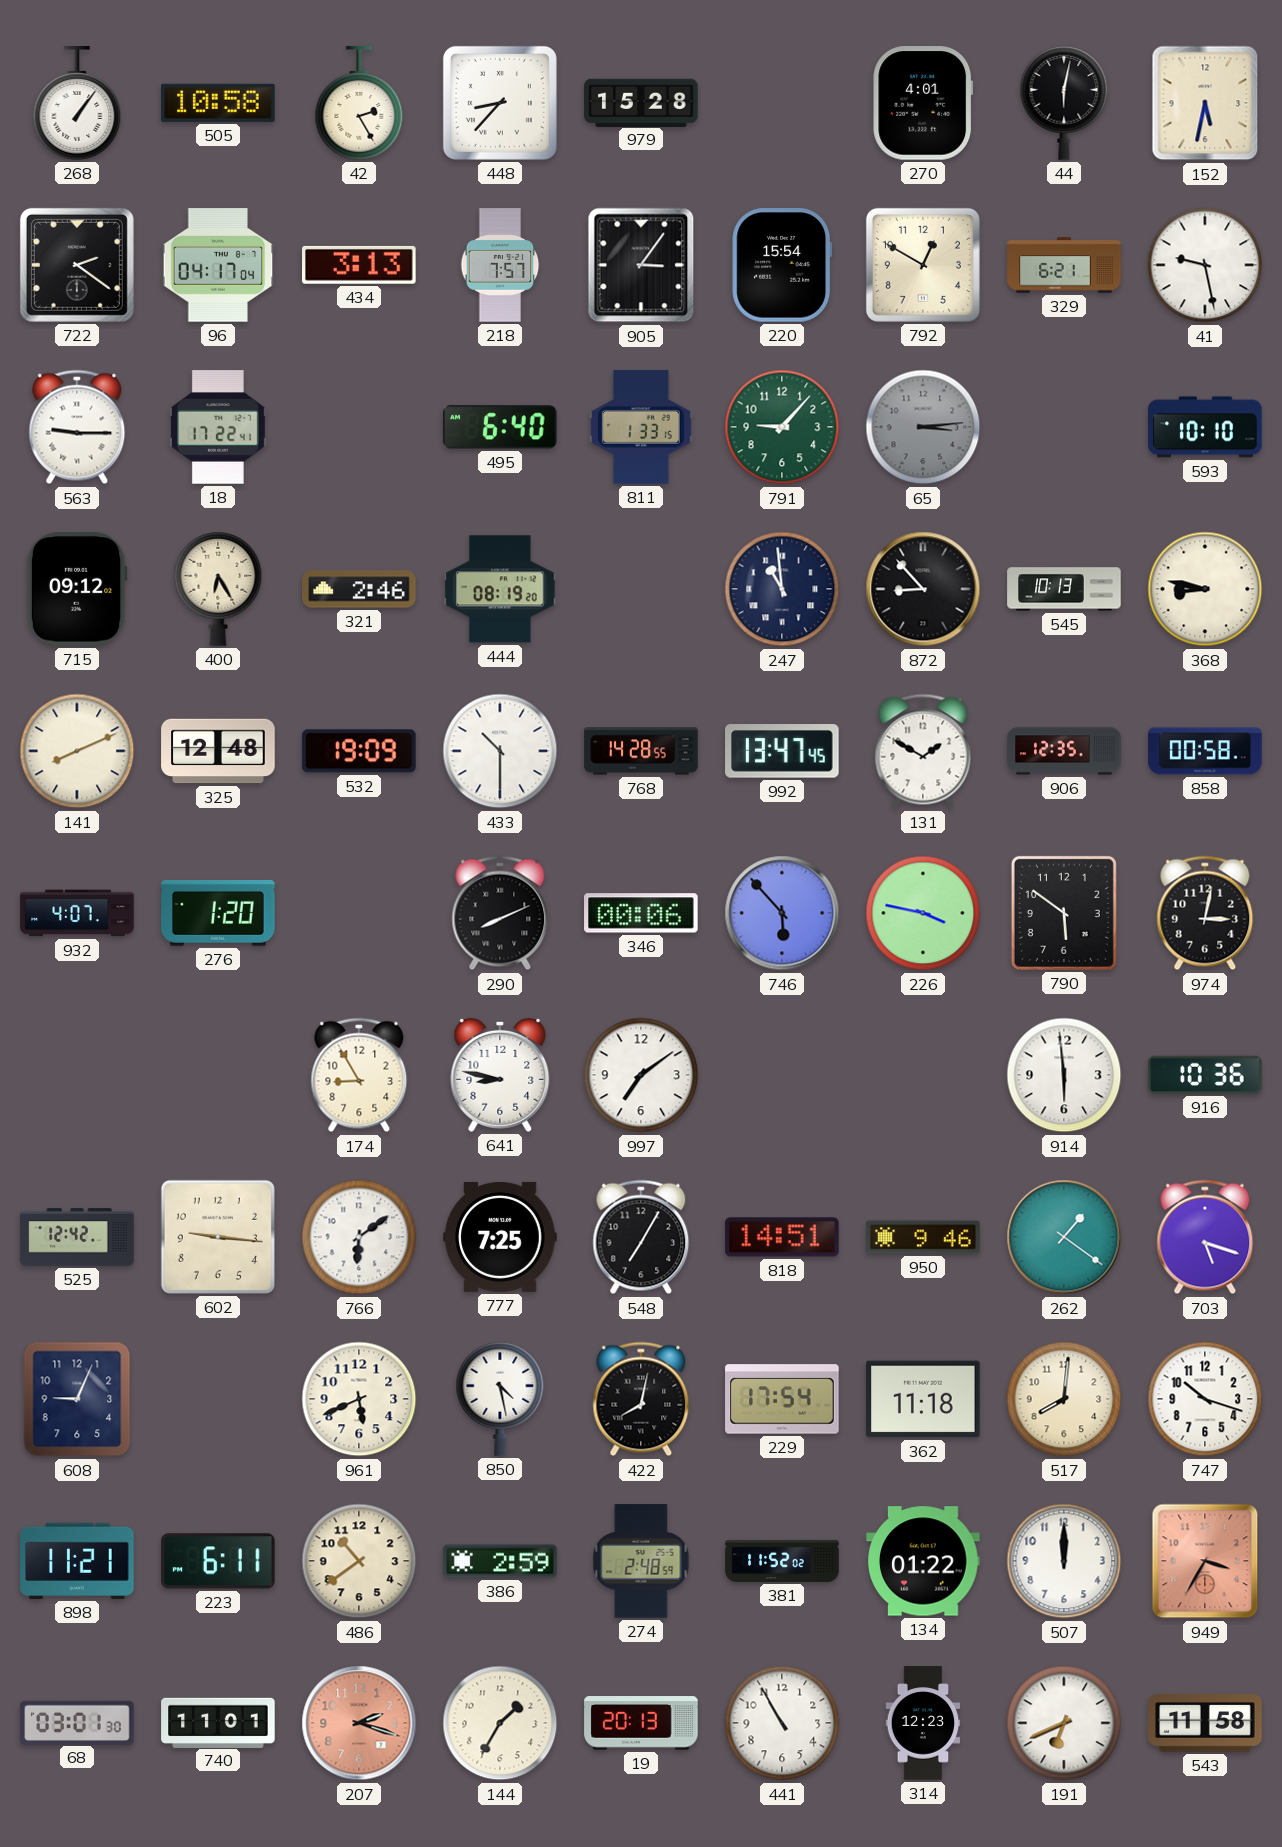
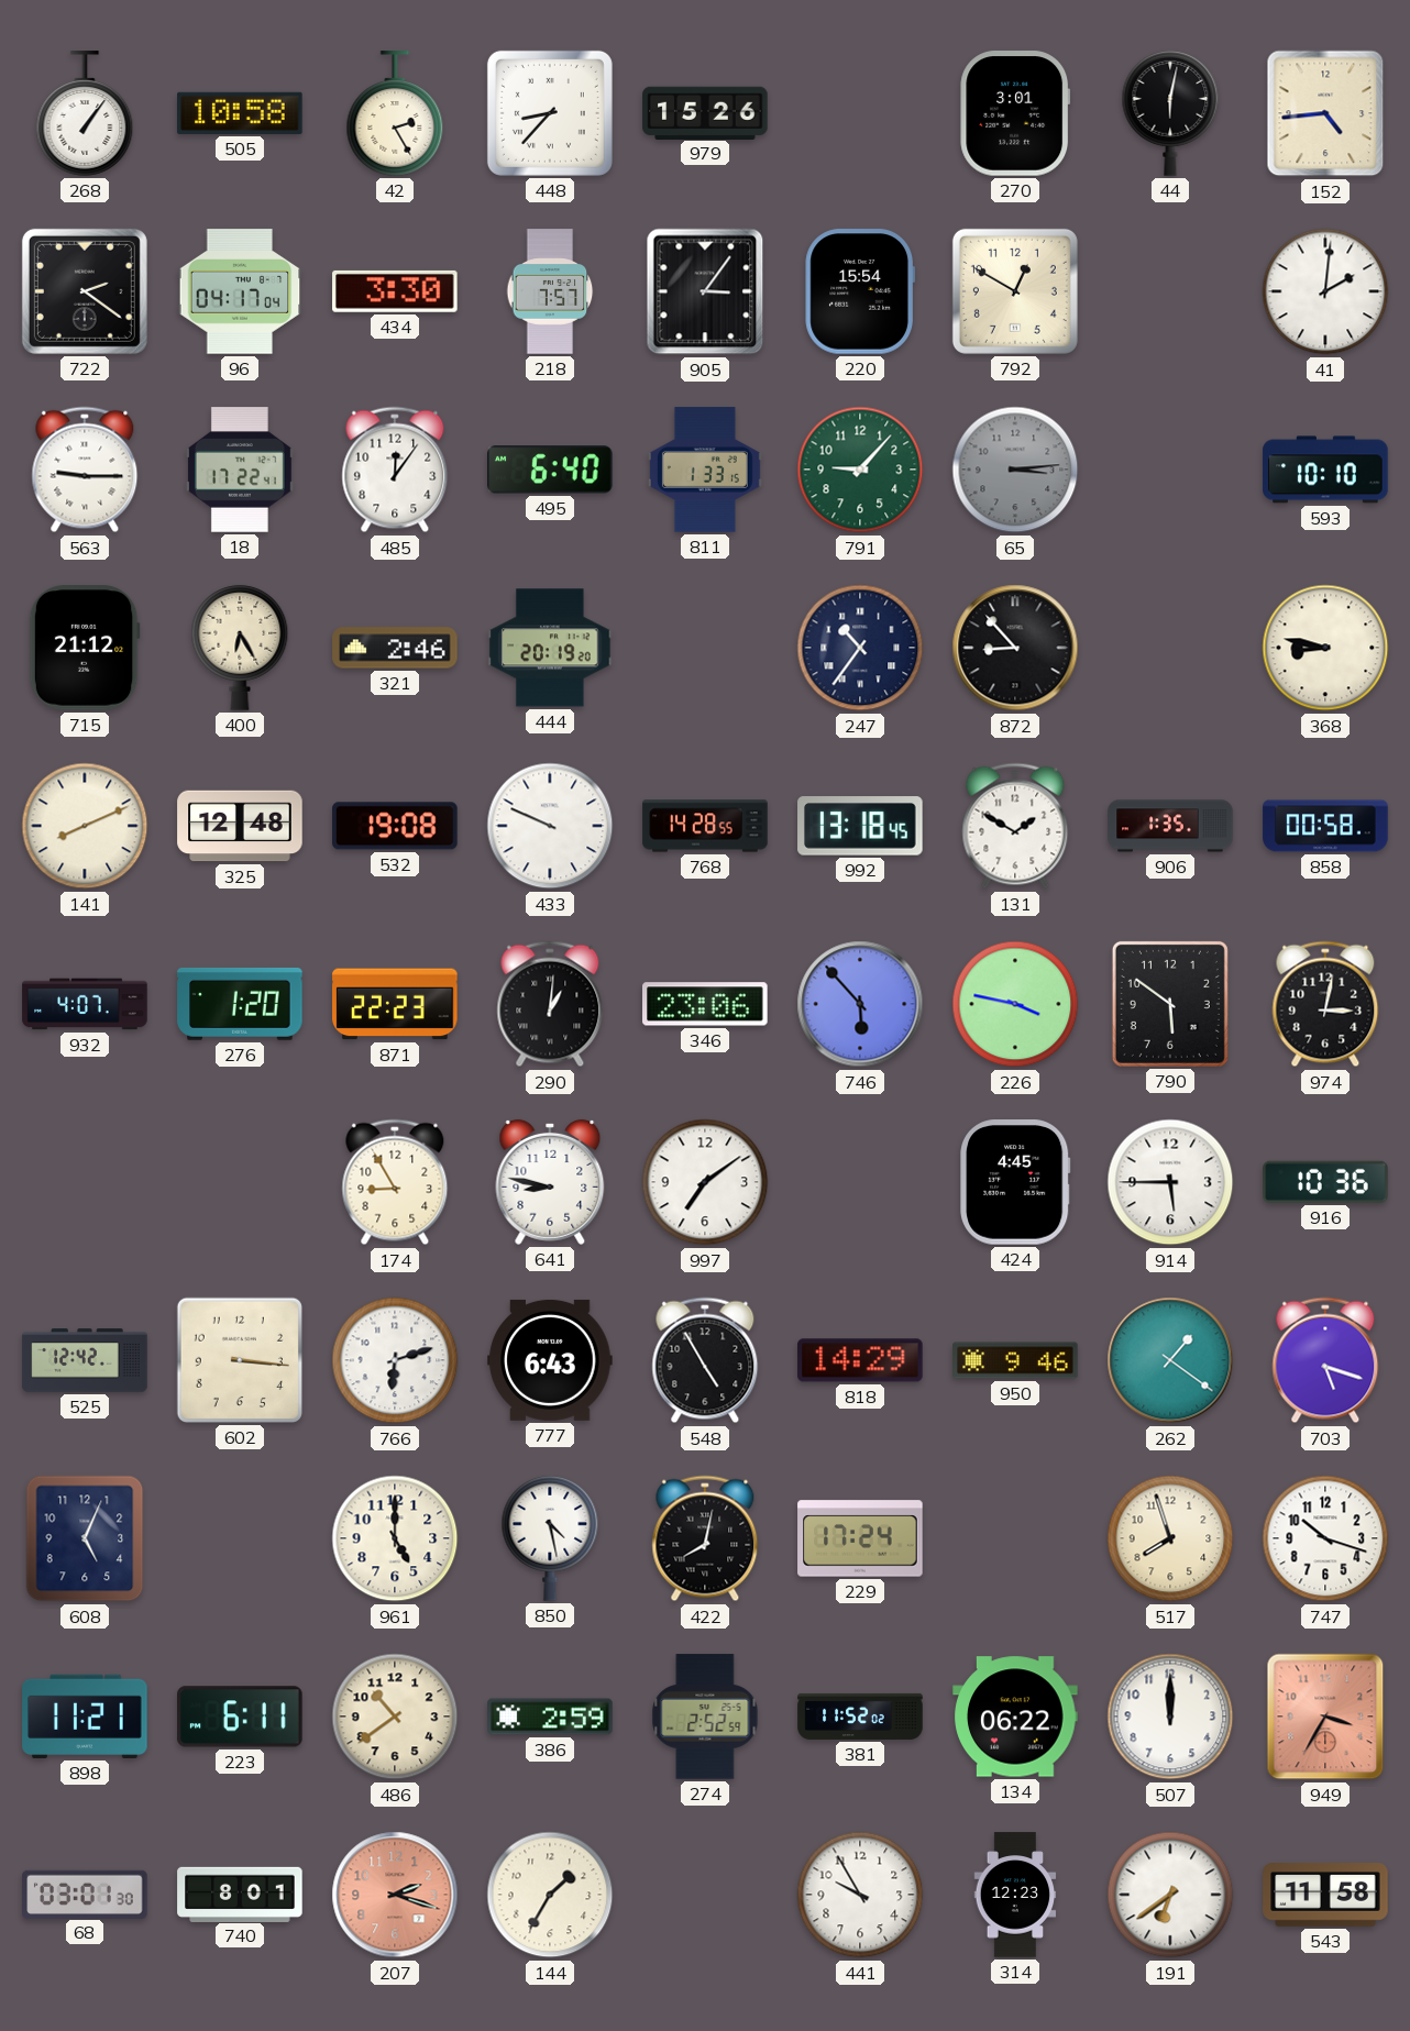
979: 15:28 -> 15:26 (705, 112)
270: 4:01 -> 3:01 (1015, 113)
152: 5:32 -> 4:44 (1325, 113)
434: 3:13 -> 3:30 (395, 291)
329: 6:21 -> none (1064, 265)
41: 9:28 -> 2:01 (1325, 291)
485: none -> 12:06 (395, 470)
715: 09:12 -> 21:12 (85, 648)
444: 08:19 -> 20:19 (550, 648)
247: 10:59 -> 10:36 (860, 648)
545: 10:13 -> none (1064, 589)
532: 19:09 -> 19:08 (395, 826)
433: 10:30 -> 9:49 (550, 826)
992: 13:47 -> 13:18 (860, 826)
906: 12:35 -> 1:35 (1170, 826)
871: none -> 22:23 (395, 1004)
290: 8:11 -> 1:01 (550, 1004)
346: 00:06 -> 23:06 (705, 1004)
424: none -> 4:45 (1015, 1182)
914: 5:59 -> 5:45 (1170, 1182)
602: 9:16 -> 3:16 (240, 1360)
766: 6:09 -> 6:12 (395, 1360)
777: 7:25 -> 6:43 (550, 1360)
548: 7:05 -> 4:55 (705, 1360)
818: 14:51 -> 14:29 (860, 1360)
608: 9:04 -> 5:04 (85, 1538)
961: 5:41 -> 5:00 (395, 1538)
229: 17:54 -> 17:24 (860, 1538)
362: 11:18 -> none (923, 1399)
517: 8:01 -> 7:57 (1170, 1538)
274: 2:48 -> 2:52 (705, 1717)
134: 01:22 -> 06:22 (1015, 1717)
740: 11:01 -> 8:01 (240, 1894)
19: 20:13 -> none (641, 1723)
441: 10:55 -> 9:55 (860, 1895)
191: 6:41 -> 6:39 (1170, 1895)
